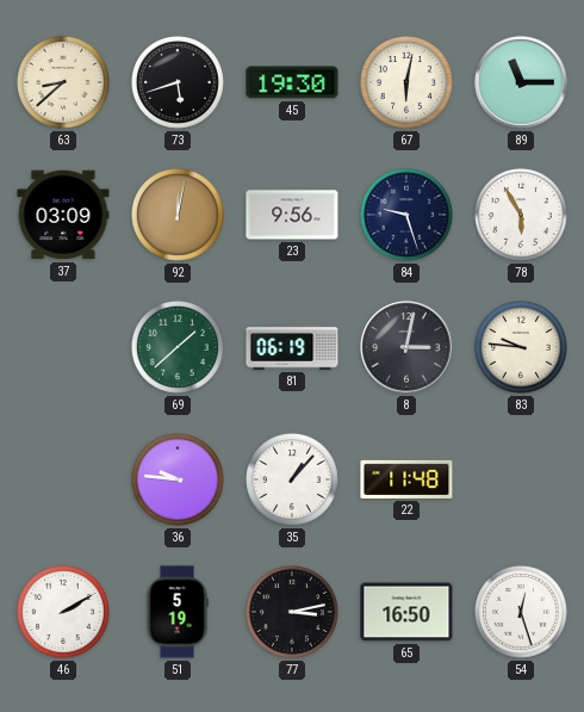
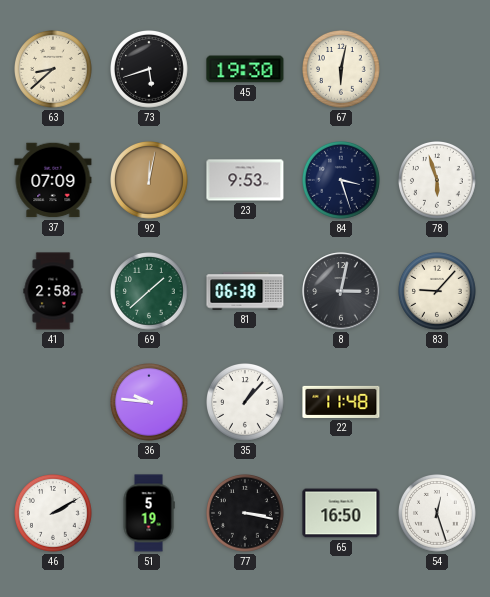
89: 11:15 -> none (521, 82)
37: 03:09 -> 07:09 (53, 180)
23: 9:56 -> 9:53 (245, 180)
84: 9:27 -> 3:27 (342, 181)
78: 5:55 -> 5:57 (438, 181)
41: none -> 2:58 (53, 291)
81: 06:19 -> 06:38 (245, 291)
83: 9:46 -> 9:07 (438, 292)
77: 3:13 -> 3:17 (246, 514)
